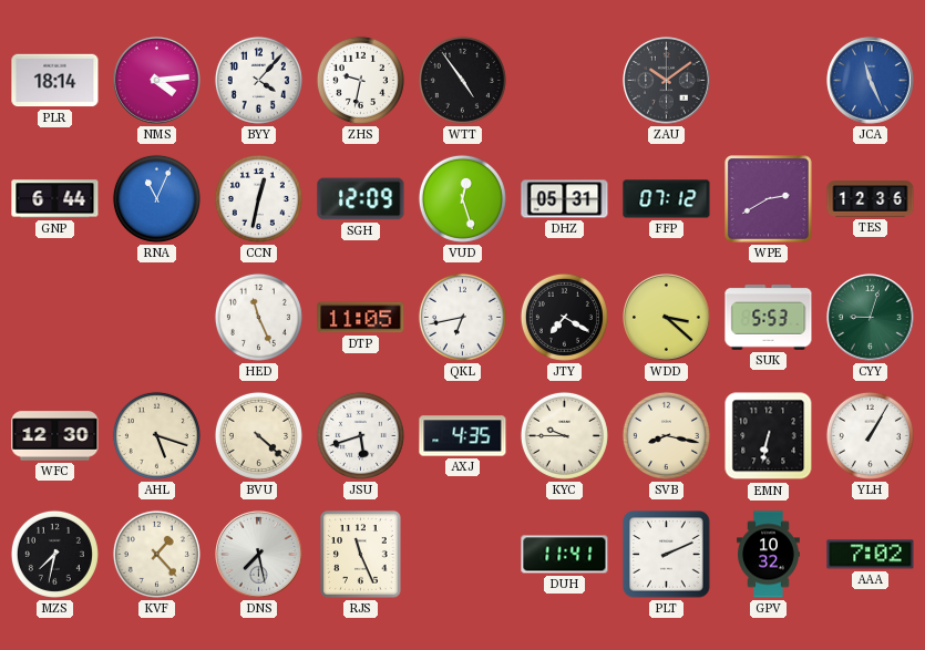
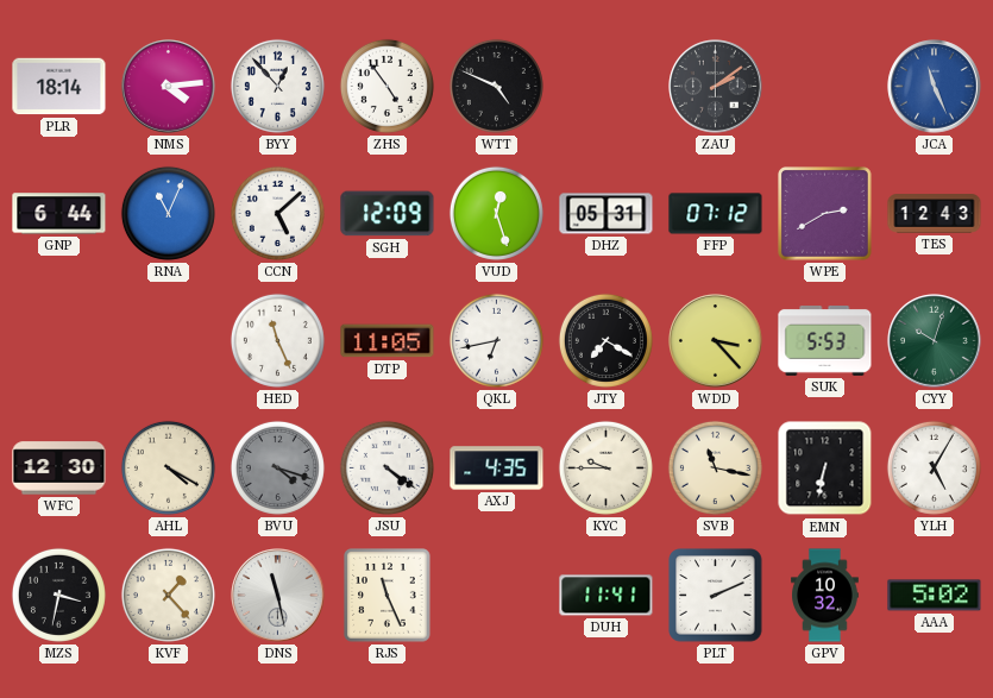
BYY: 4:07 -> 12:53 (277, 86)
ZHS: 9:32 -> 4:54 (386, 86)
WTT: 4:54 -> 4:49 (496, 86)
ZAU: 10:09 -> 2:09 (716, 87)
CCN: 12:32 -> 5:08 (277, 213)
TES: 12:36 -> 12:43 (935, 214)
WDD: 3:22 -> 3:23 (716, 341)
CYY: 9:03 -> 10:03 (935, 341)
AHL: 5:18 -> 4:20 (168, 467)
BVU: 4:22 -> 4:18 (277, 467)
BVU dial: cream -> grey (277, 467)
JSU: 5:42 -> 4:21 (386, 467)
SVB: 8:17 -> 11:17 (715, 467)
YLH: 1:05 -> 5:05 (934, 467)
MZS: 7:32 -> 3:32 (58, 595)
DNS: 7:28 -> 11:28 (278, 596)
AAA: 7:02 -> 5:02 (935, 596)
